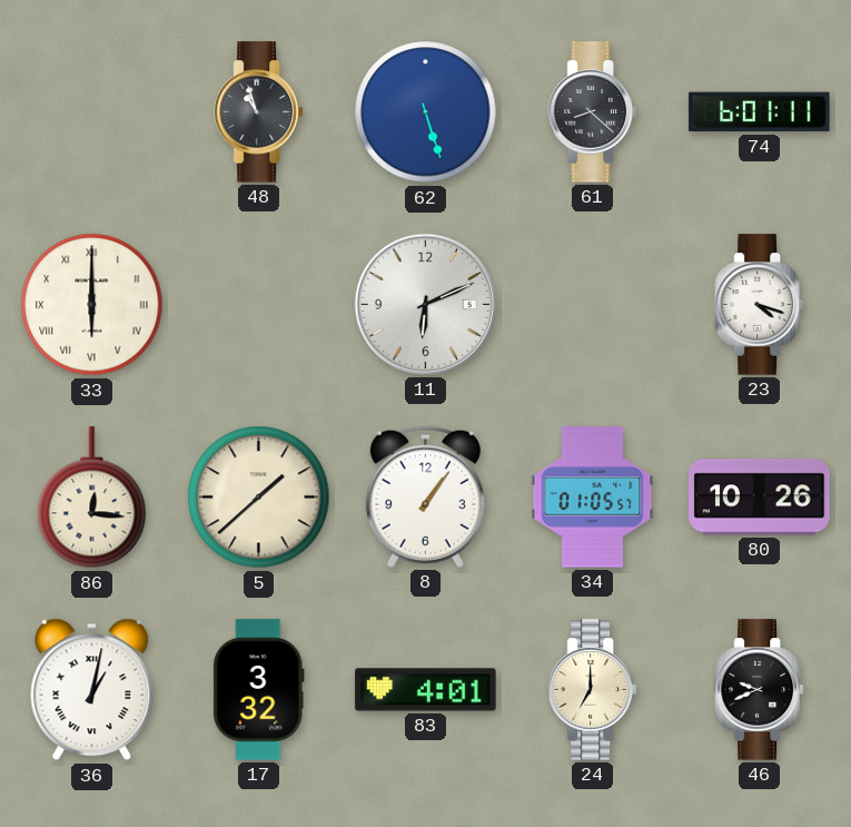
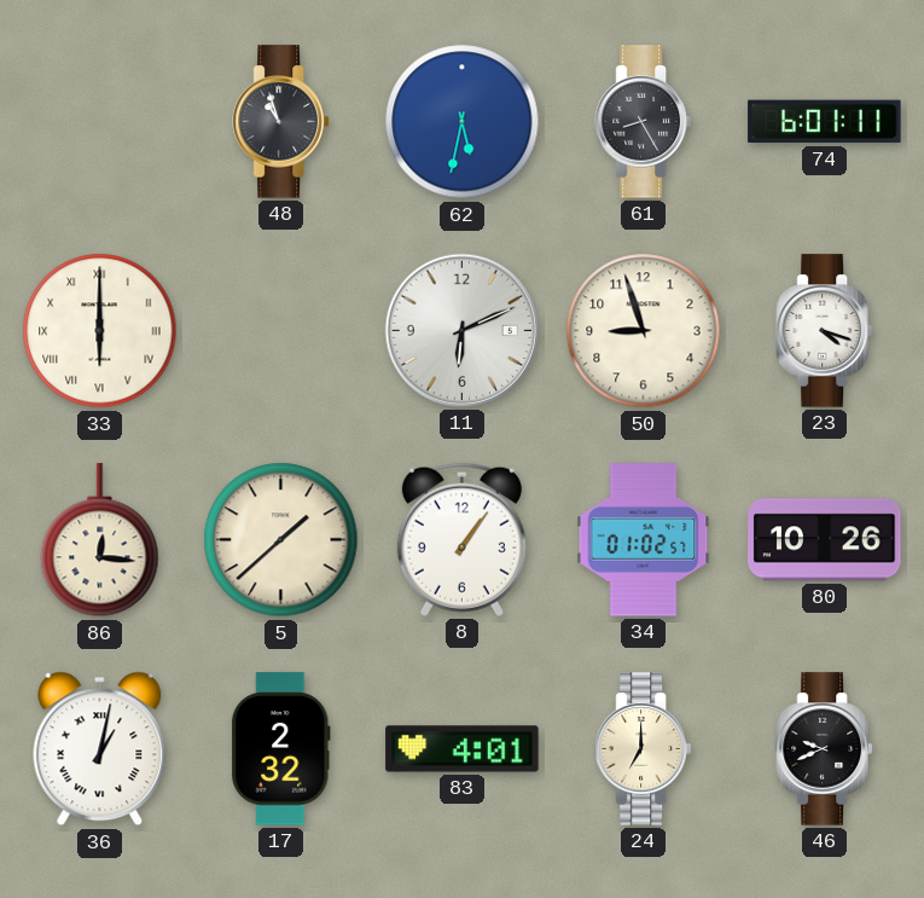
62: 5:27 -> 5:32 (463, 122)
61: 8:22 -> 8:25 (644, 122)
50: none -> 8:57 (644, 331)
34: 01:05 -> 01:02 (644, 540)
17: 3:32 -> 2:32 (281, 749)
